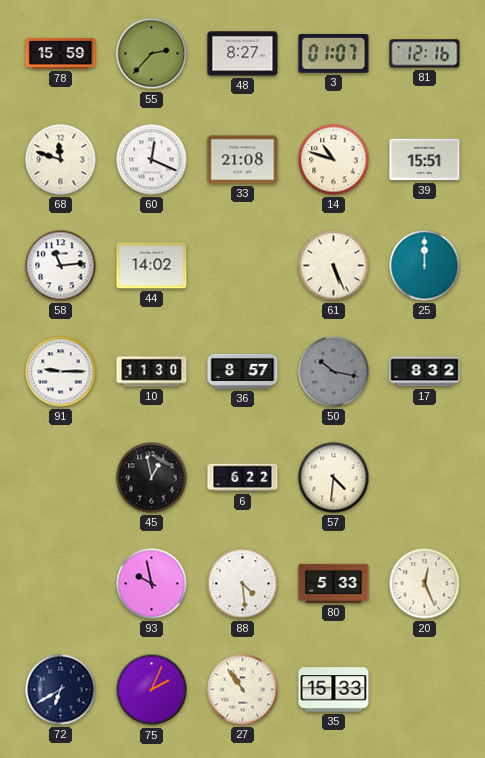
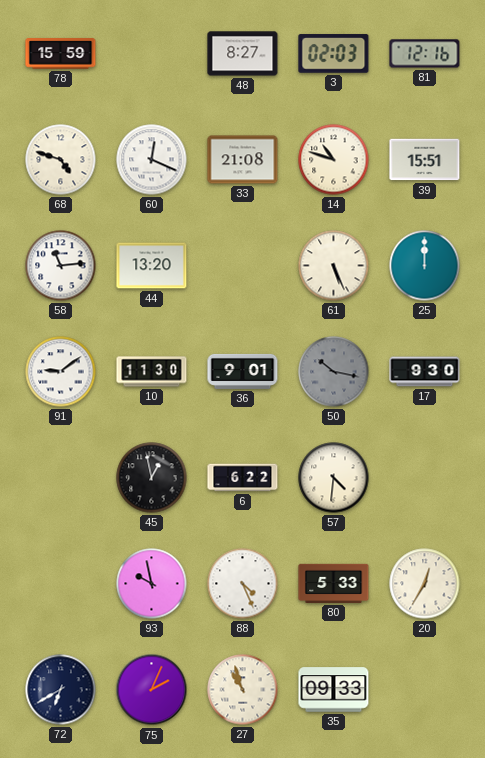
55: 2:37 -> none (152, 54)
3: 01:07 -> 02:03 (334, 54)
68: 11:48 -> 4:48 (61, 160)
44: 14:02 -> 13:20 (152, 266)
91: 9:15 -> 9:09 (61, 372)
36: 8:57 -> 9:01 (243, 371)
17: 8:32 -> 9:30 (425, 372)
88: 4:29 -> 4:26 (243, 584)
20: 12:26 -> 12:35 (425, 584)
27: 10:54 -> 10:57 (243, 690)
35: 15:33 -> 09:33 (334, 690)
